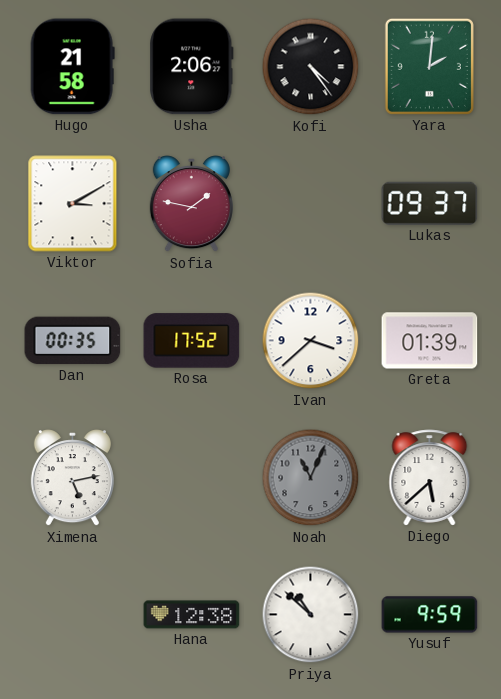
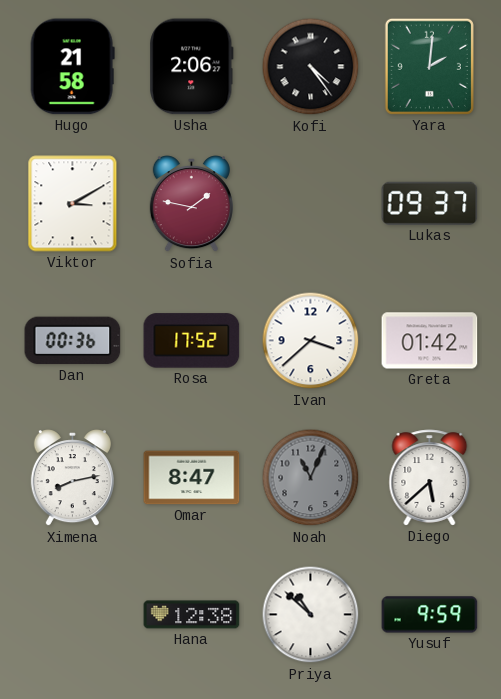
Dan: 00:35 -> 00:36 (73, 341)
Greta: 01:39 -> 01:42 (430, 341)
Ximena: 5:13 -> 8:13 (72, 478)
Omar: none -> 8:47 (192, 478)
